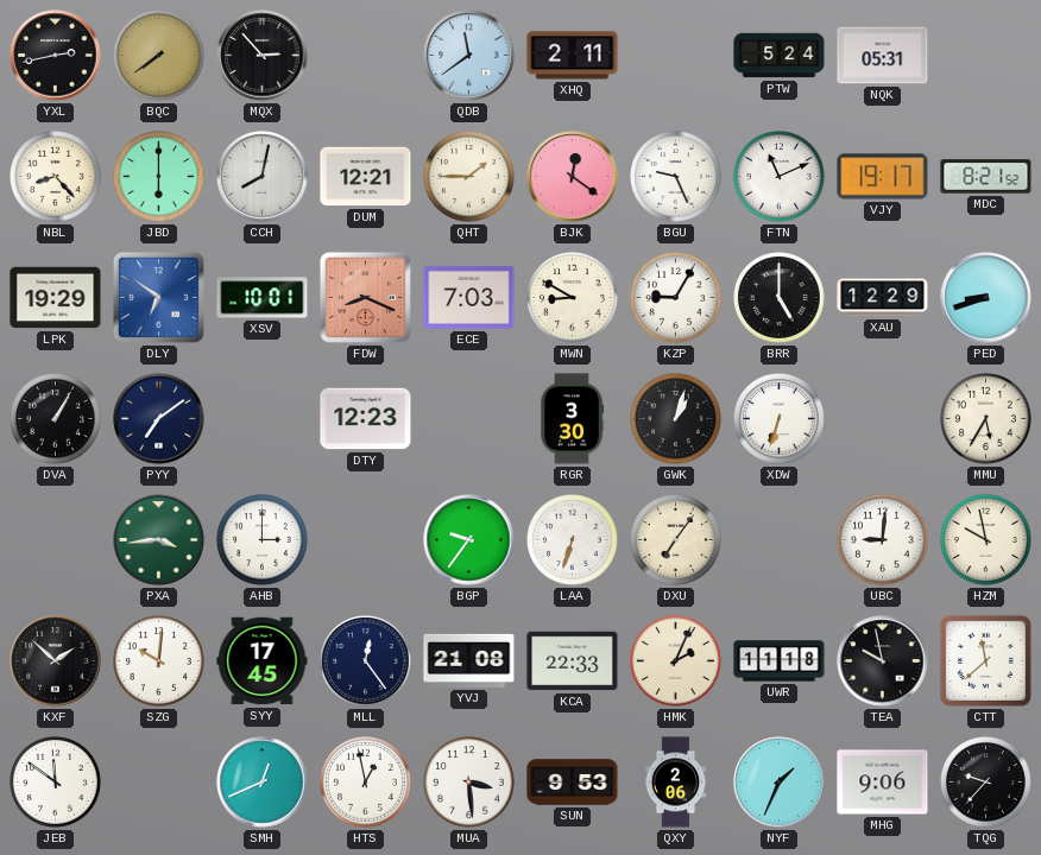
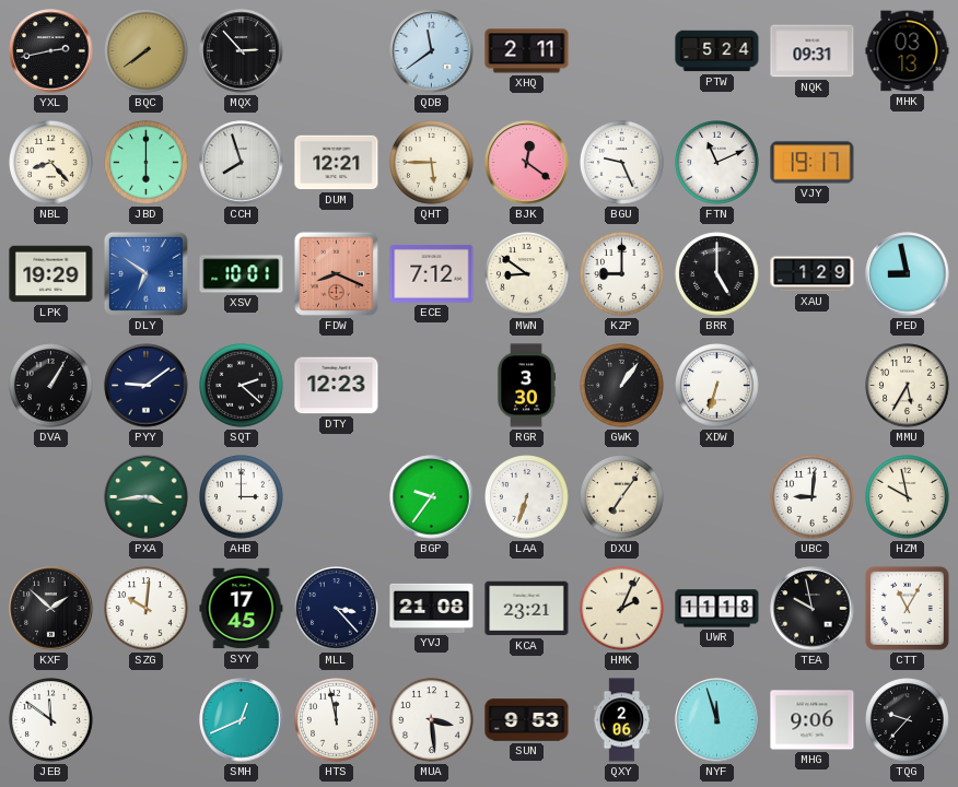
NQK: 05:31 -> 09:31 (813, 51)
MHK: none -> 03:13 (908, 51)
CCH: 8:02 -> 7:57 (242, 163)
QHT: 1:45 -> 5:45 (432, 163)
MDC: 8:21 -> none (986, 177)
ECE: 7:03 -> 7:12 (432, 274)
MWN: 8:50 -> 8:51 (527, 274)
KZP: 9:05 -> 9:00 (622, 274)
XAU: 12:29 -> 1:29 (813, 274)
PED: 8:42 -> 8:58 (908, 274)
PYY: 7:09 -> 9:09 (147, 386)
SQT: none -> 2:22 (242, 386)
GWK: 1:03 -> 1:06 (622, 386)
MLL: 12:24 -> 3:23 (337, 609)
KCA: 22:33 -> 23:21 (527, 609)
CTT: 11:38 -> 11:05 (907, 608)
HTS: 12:58 -> 11:58 (337, 720)
NYF: 1:34 -> 11:57 (717, 720)
